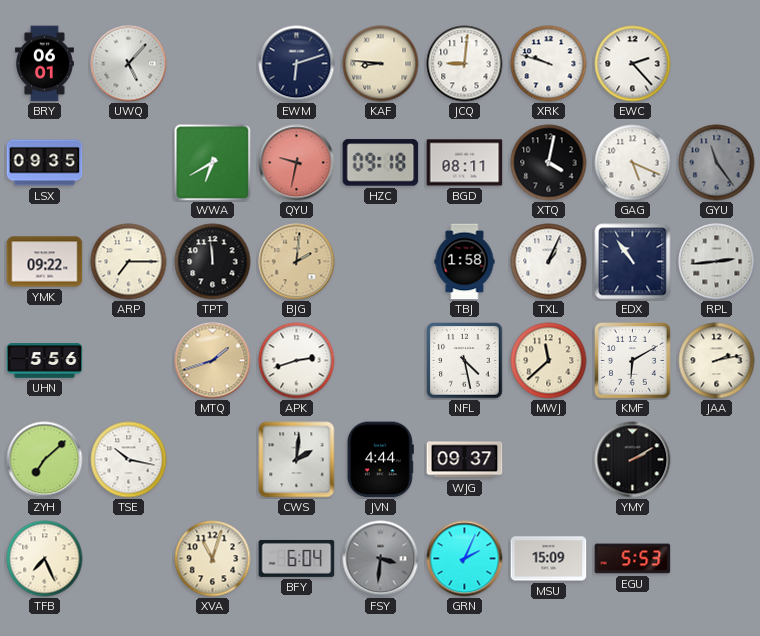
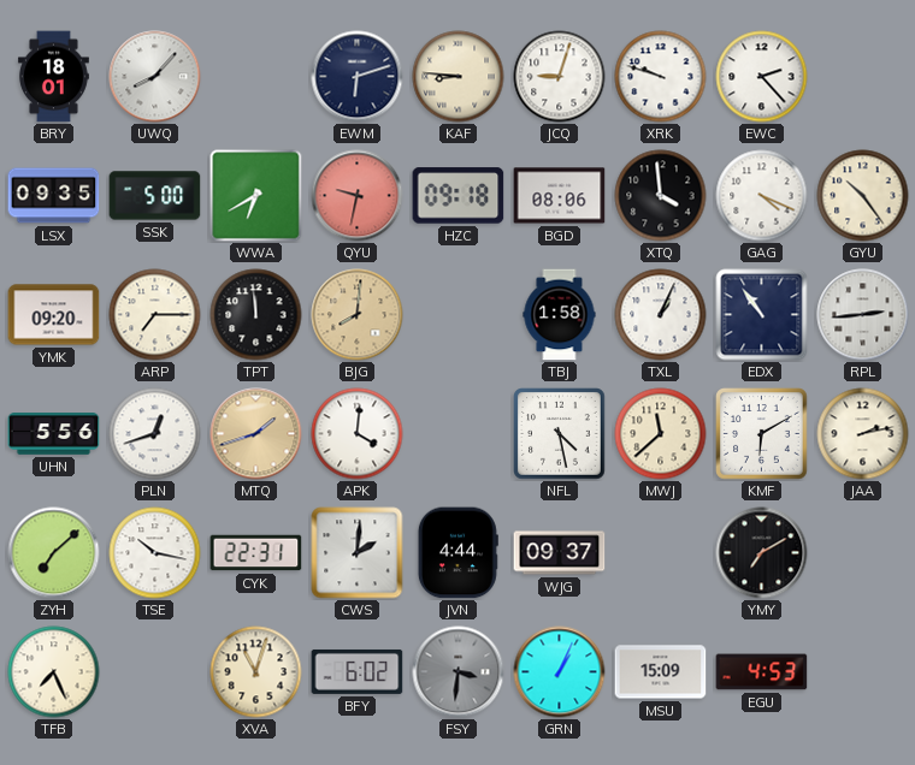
BRY: 06:01 -> 18:01 (53, 77)
UWQ: 5:07 -> 8:07 (155, 77)
JCQ: 9:01 -> 9:03 (560, 77)
SSK: none -> 5:00 (155, 196)
BGD: 08:11 -> 08:06 (560, 196)
XTQ: 4:02 -> 3:59 (661, 196)
GAG: 5:19 -> 4:19 (762, 196)
GYU: 11:24 -> 10:24 (863, 196)
GYU dial: grey -> cream (863, 196)
YMK: 09:22 -> 09:20 (54, 315)
BJG: 2:01 -> 8:01 (358, 315)
PLN: none -> 12:42 (155, 434)
APK: 2:42 -> 4:01 (358, 434)
CYK: none -> 22:31 (256, 553)
YMY: 2:10 -> 7:10 (762, 553)
BFY: 6:04 -> 6:02 (358, 671)
GRN: 2:04 -> 1:04 (560, 672)
EGU: 5:53 -> 4:53 (762, 672)
